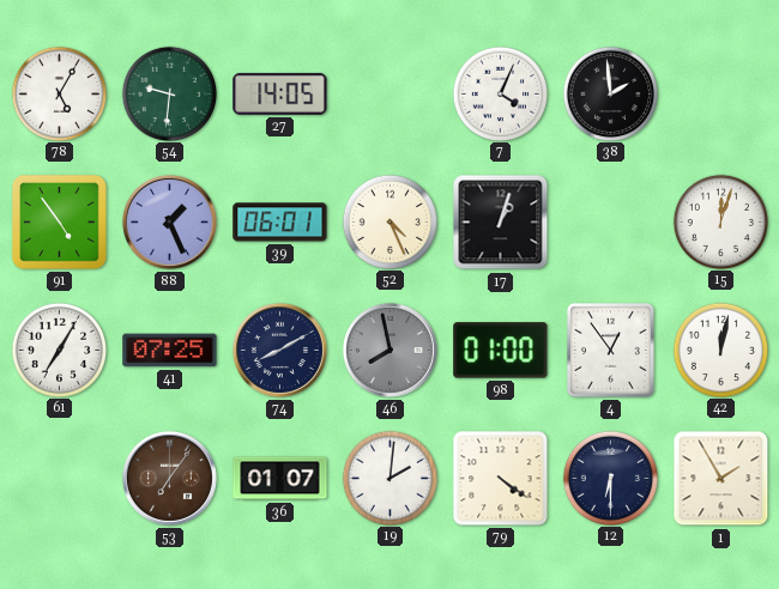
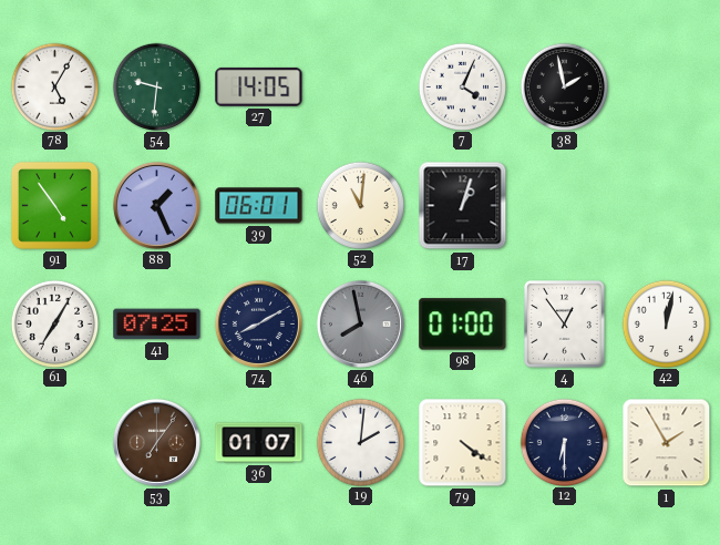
38: 1:59 -> 1:58 (564, 86)
52: 4:26 -> 11:01 (360, 205)
15: 12:03 -> none (720, 221)
